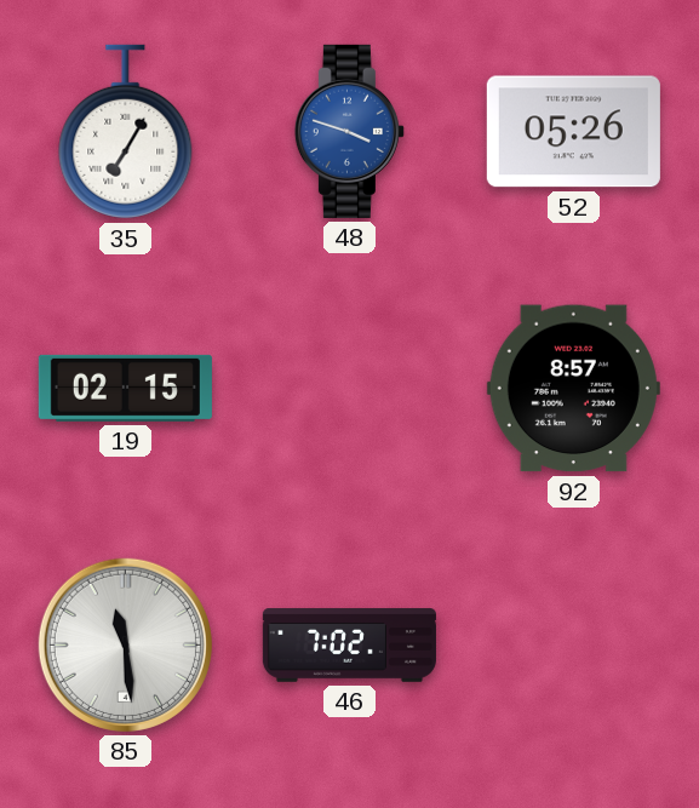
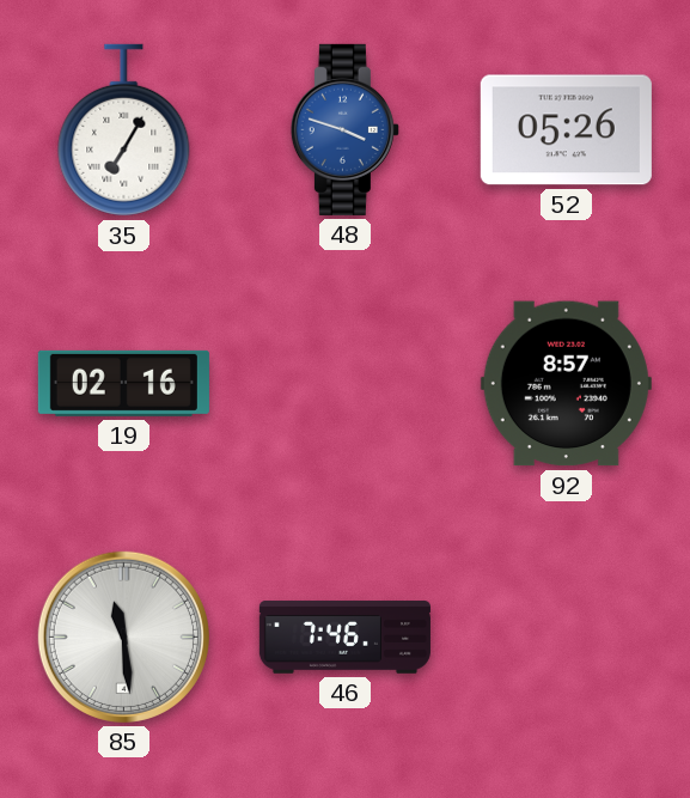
19: 02:15 -> 02:16 (123, 383)
46: 7:02 -> 7:46 (344, 638)
